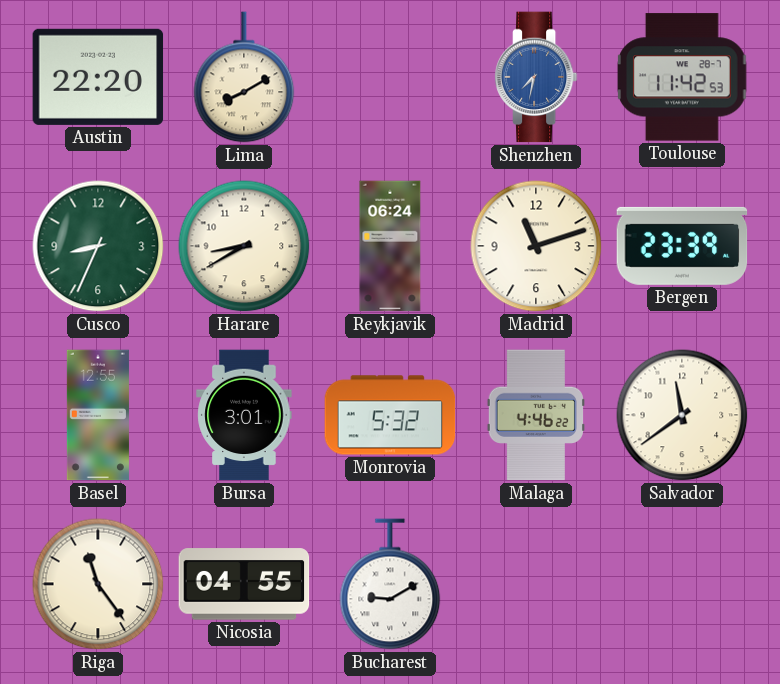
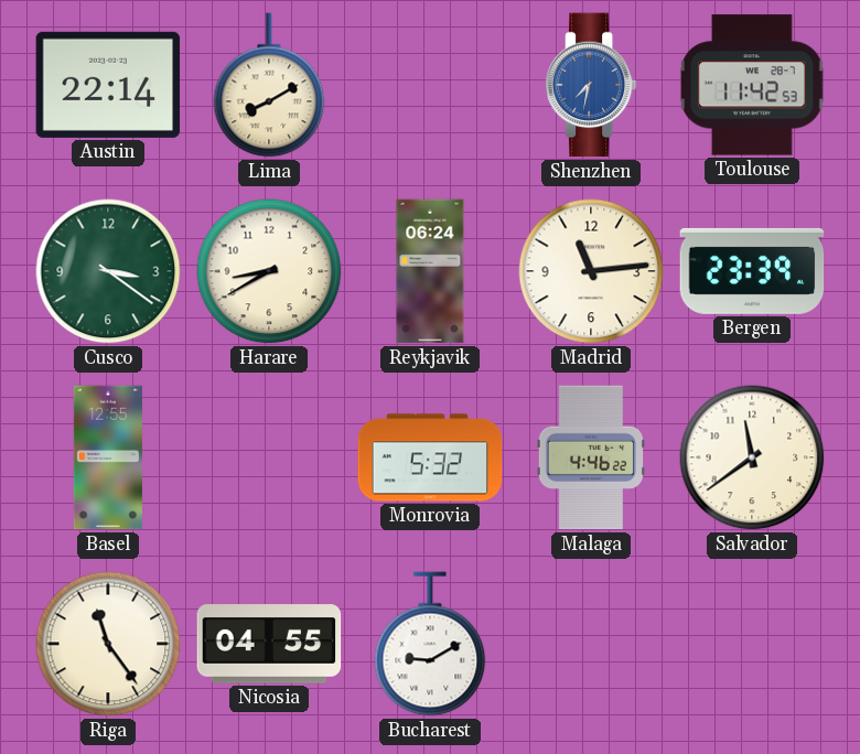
Austin: 22:20 -> 22:14 (108, 85)
Cusco: 8:34 -> 3:21 (108, 271)
Madrid: 11:12 -> 11:14 (591, 271)
Bursa: 3:01 -> none (244, 415)
